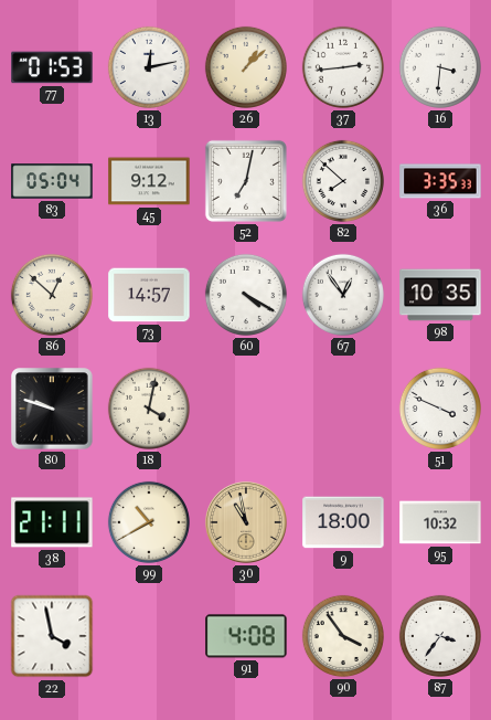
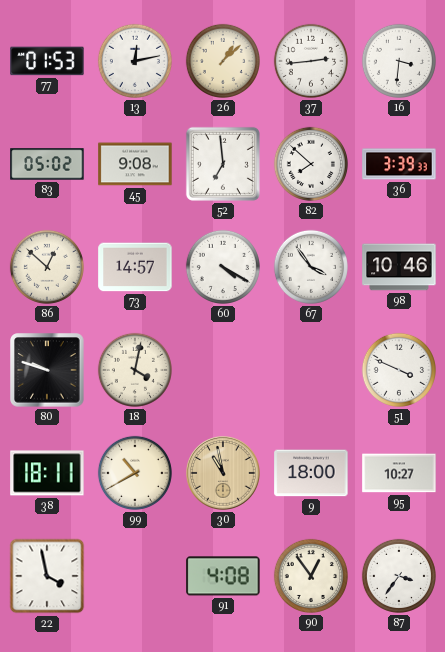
83: 05:04 -> 05:02 (47, 164)
45: 9:12 -> 9:08 (135, 164)
52: 7:02 -> 6:59 (223, 164)
36: 3:35 -> 3:39 (399, 164)
67: 12:54 -> 3:54 (311, 267)
98: 10:35 -> 10:46 (399, 267)
38: 21:11 -> 18:11 (47, 473)
95: 10:32 -> 10:27 (399, 473)
90: 3:54 -> 12:54 (311, 576)
